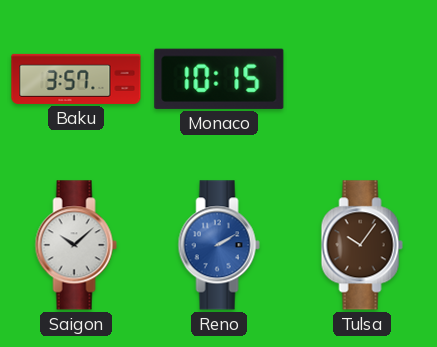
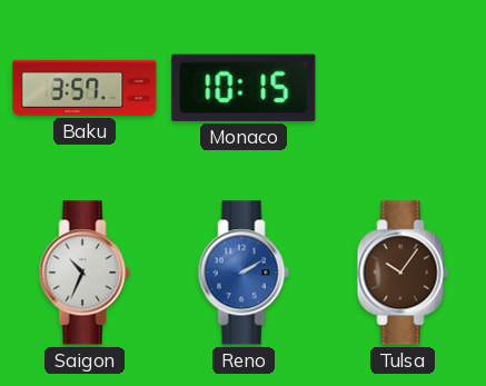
Saigon: 10:08 -> 10:34 (85, 273)
